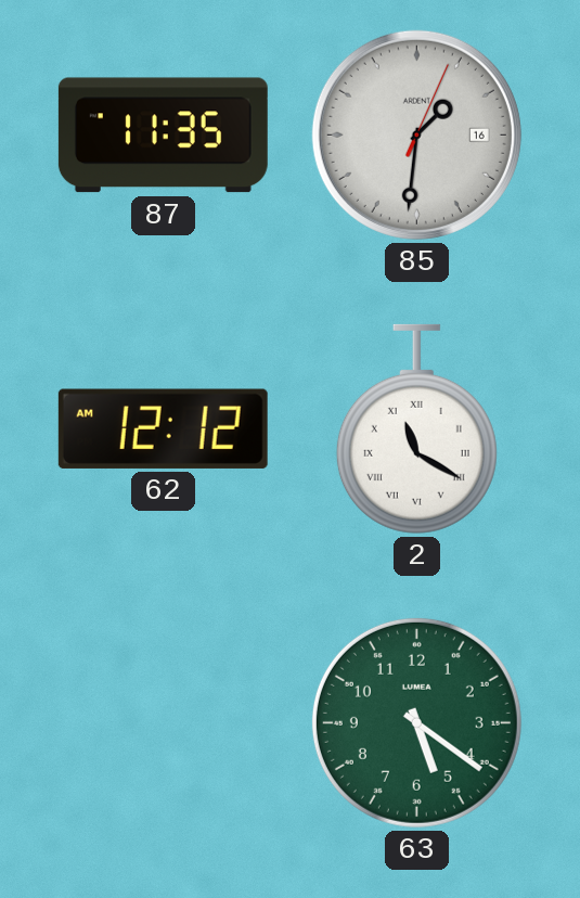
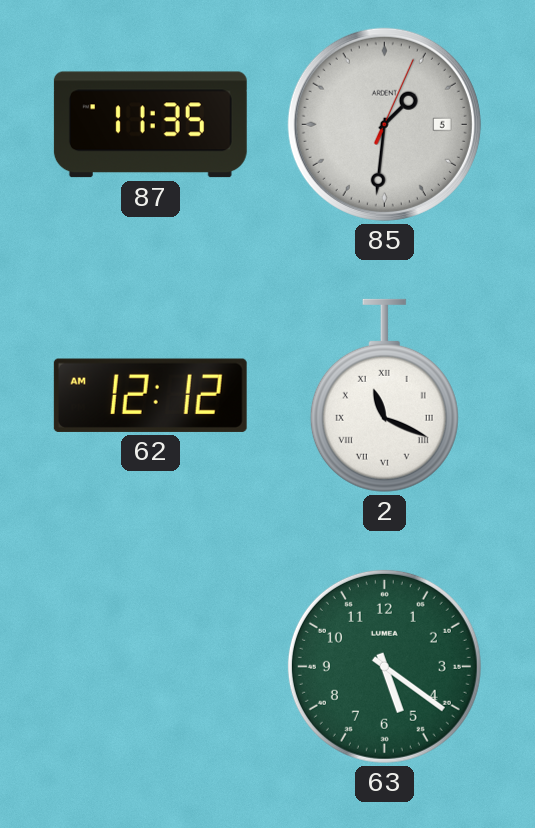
85 date: 16 -> 5 (384, 124)
2: 11:20 -> 11:19 (384, 395)
